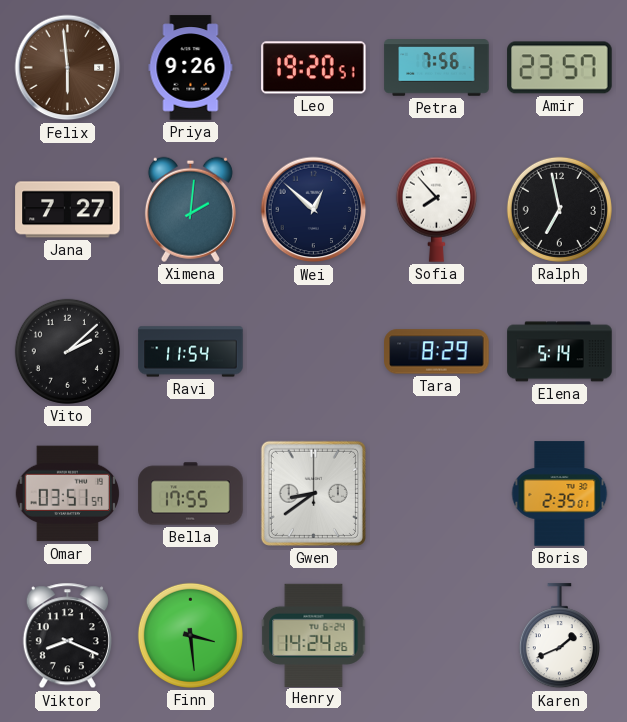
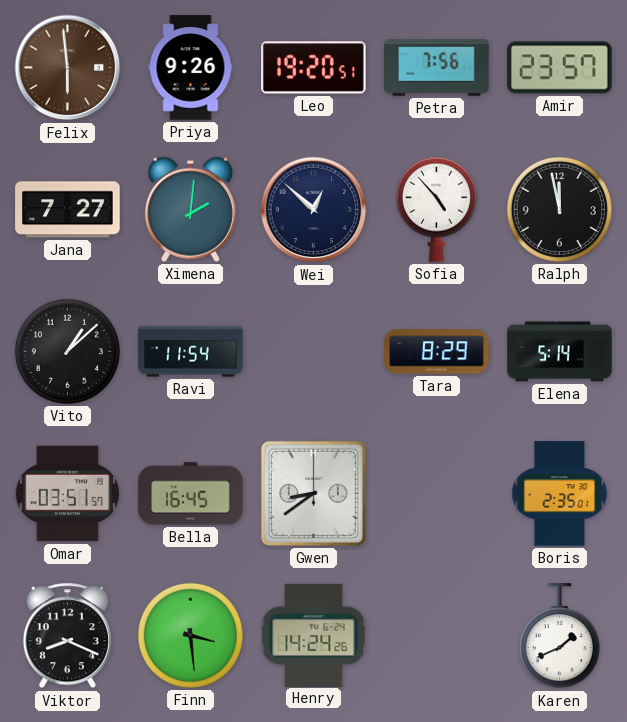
Sofia: 7:53 -> 4:53 (436, 209)
Ralph: 6:58 -> 11:58 (559, 209)
Vito: 2:08 -> 1:08 (67, 351)
Bella: 17:55 -> 16:45 (191, 494)
